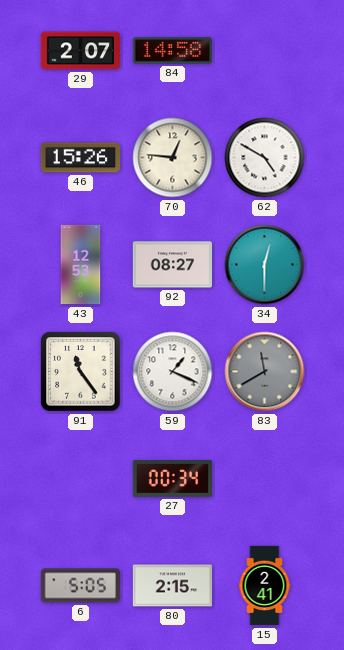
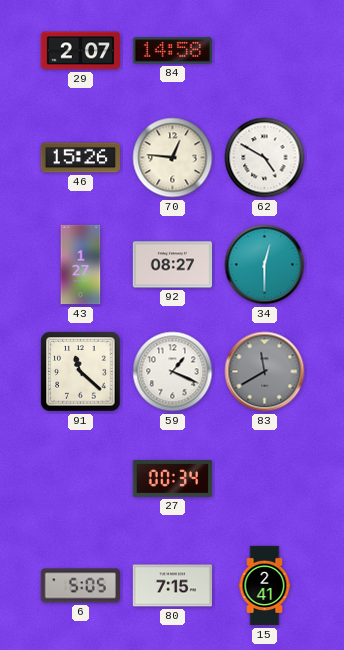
43: 12:53 -> 1:27 (81, 265)
91: 11:24 -> 11:22 (81, 372)
80: 2:15 -> 7:15 (173, 586)
